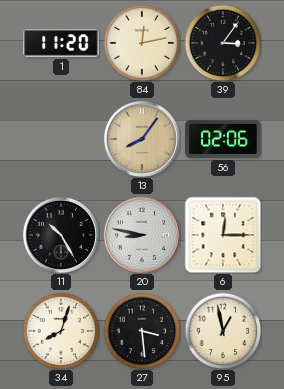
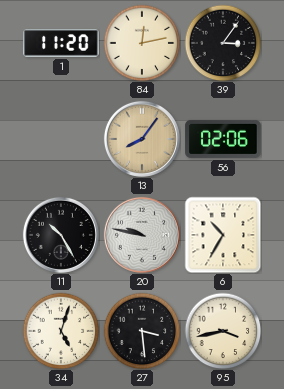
20: 8:47 -> 9:47 (142, 235)
6: 12:15 -> 10:35 (223, 235)
34: 8:03 -> 5:03 (61, 331)
95: 12:58 -> 3:43 (223, 331)
